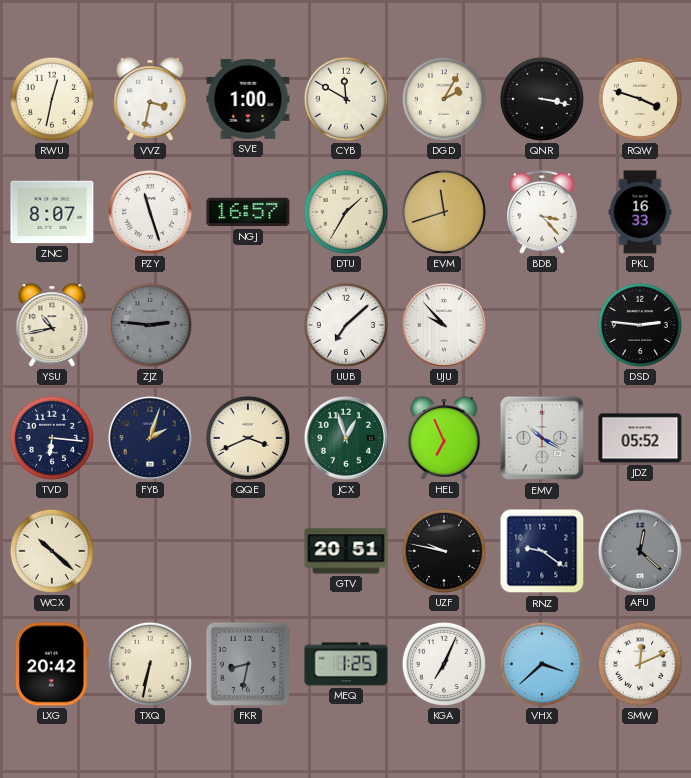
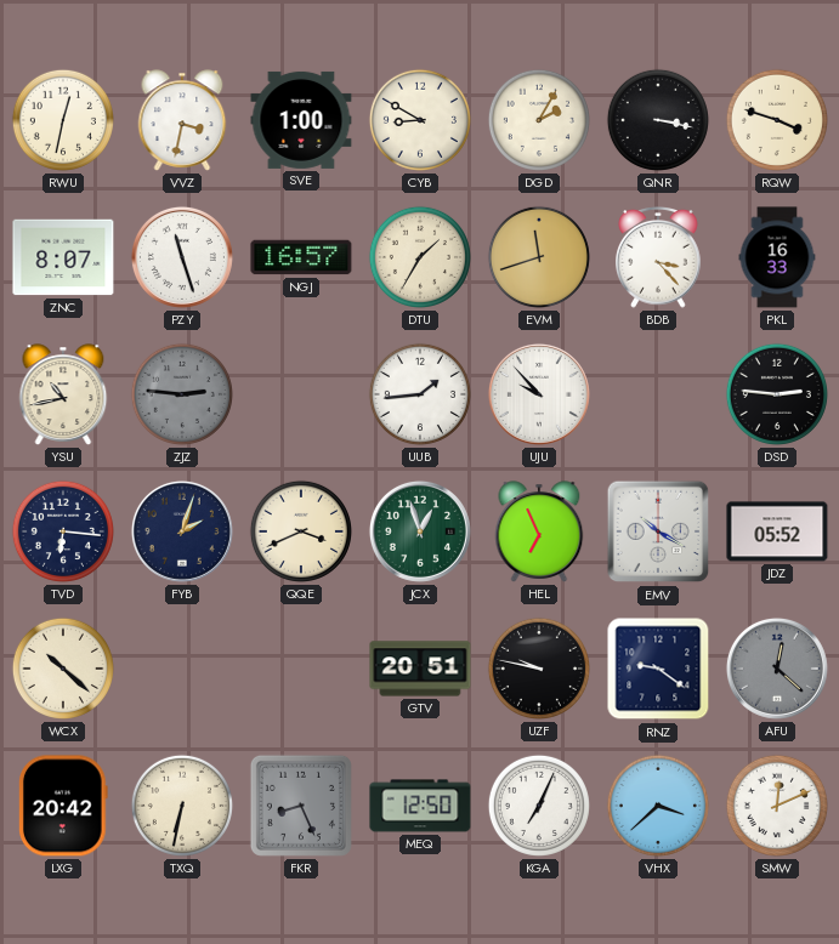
CYB: 11:50 -> 8:50 (420, 120)
UUB: 7:08 -> 1:44 (420, 394)
FKR: 8:32 -> 8:26 (301, 806)
MEQ: 1:25 -> 12:50 (420, 806)
